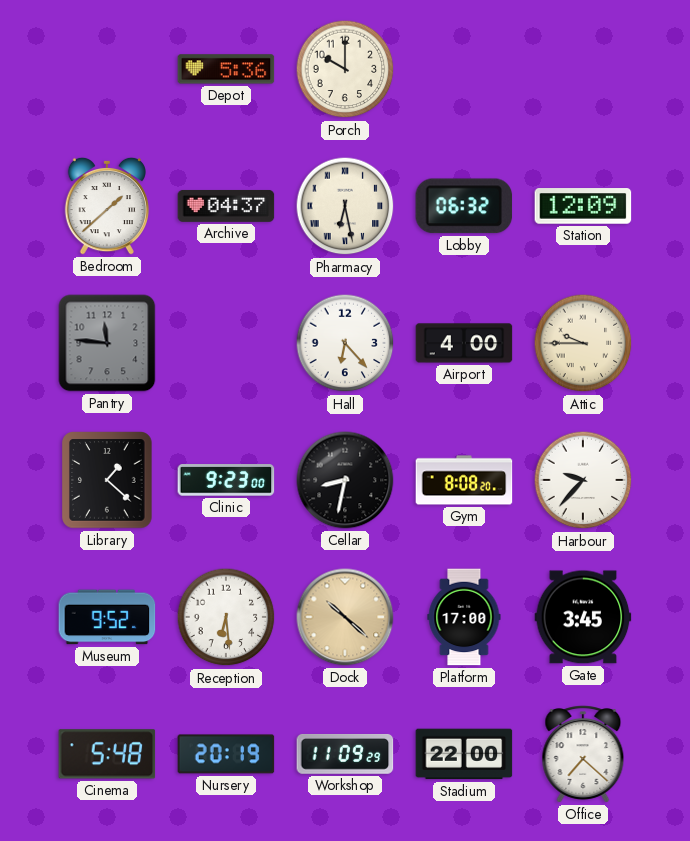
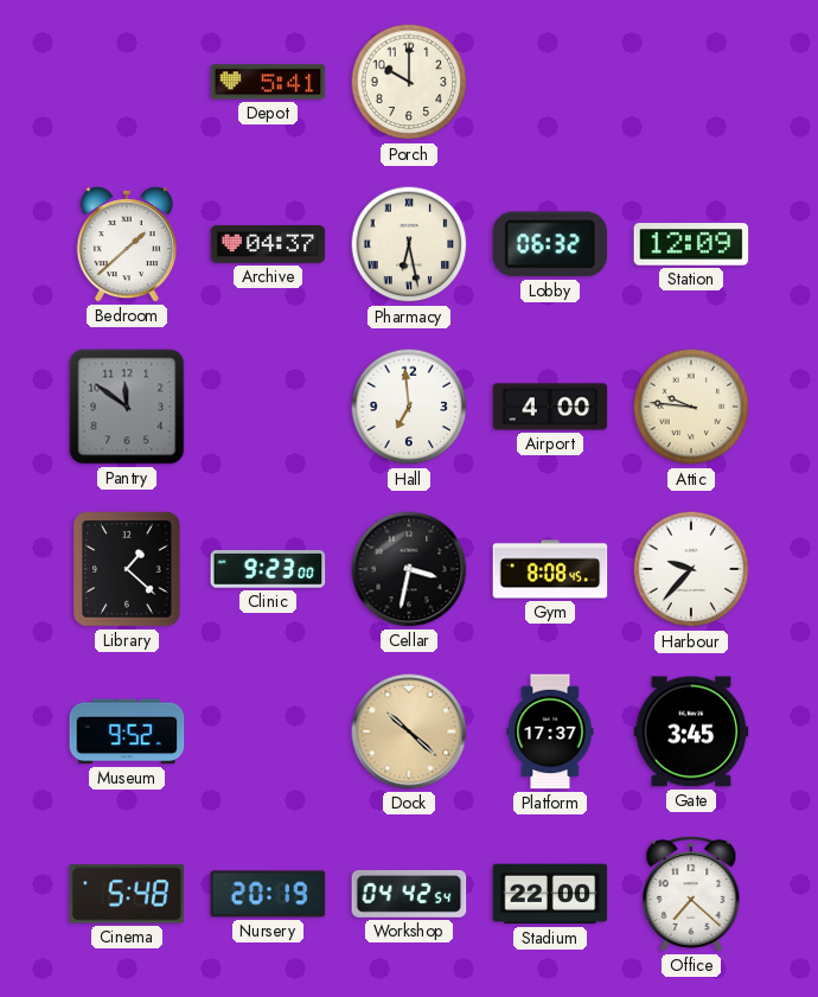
Depot: 5:36 -> 5:41 (268, 82)
Pantry: 11:46 -> 11:51 (127, 407)
Hall: 6:23 -> 6:59 (409, 407)
Attic: 9:45 -> 9:46 (691, 407)
Cellar: 8:32 -> 3:32 (409, 569)
Gym: 8:08:20 -> 8:08:45 (550, 569)
Reception: 6:29 -> none (226, 617)
Platform: 17:00 -> 17:37 (550, 731)
Workshop: 11:09 -> 04:42 (409, 894)
